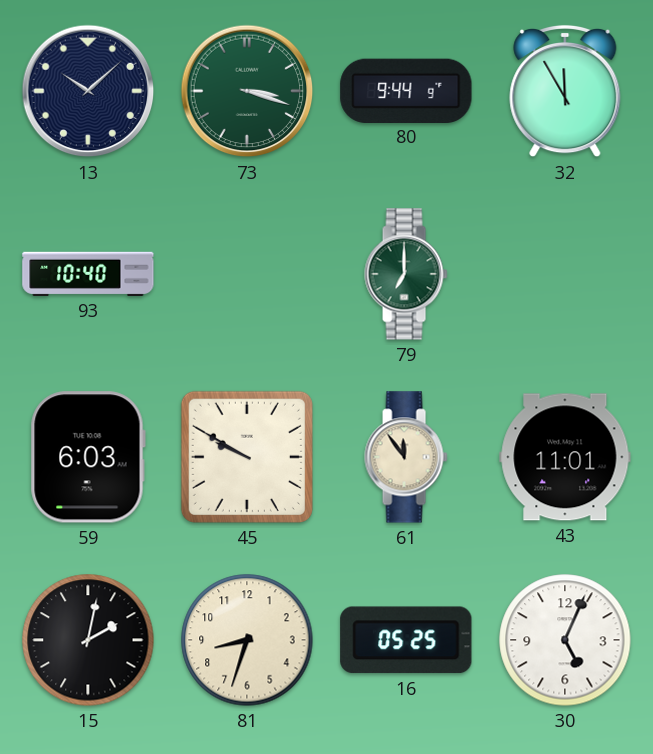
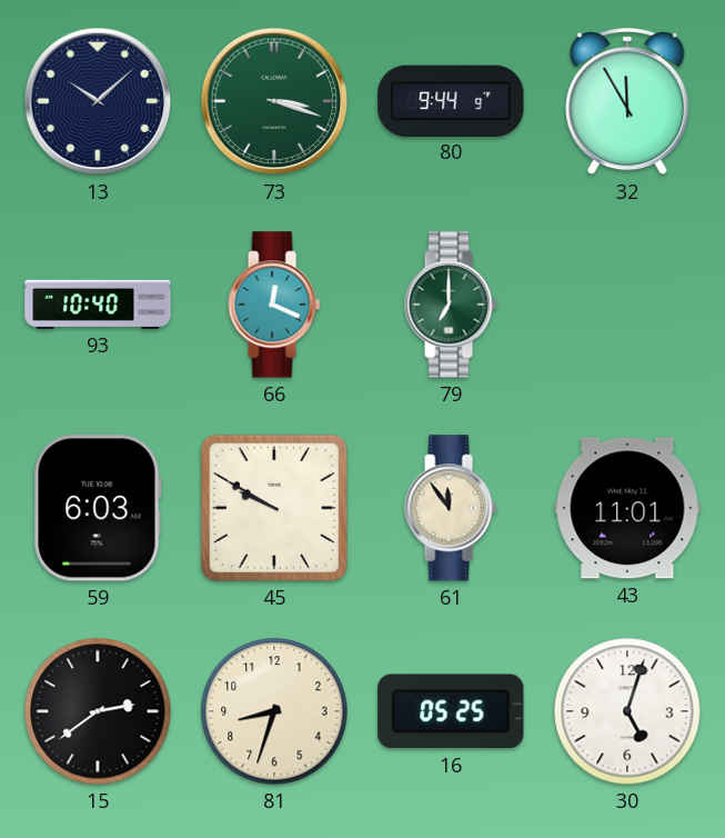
66: none -> 12:19 (274, 305)
15: 2:02 -> 2:39 (98, 711)
30: 5:04 -> 5:03 (627, 711)
